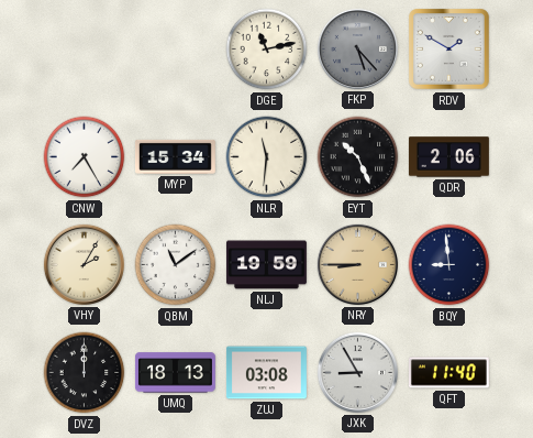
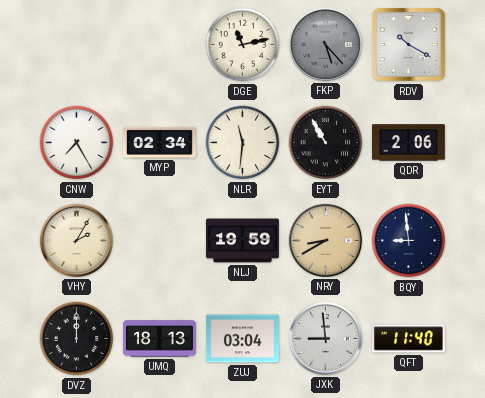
RDV: 1:50 -> 10:20 (409, 45)
MYP: 15:34 -> 02:34 (159, 142)
EYT: 10:26 -> 10:55 (326, 143)
QBM: 11:09 -> none (176, 265)
NRY: 8:45 -> 8:40 (325, 240)
ZUJ: 03:08 -> 03:04 (242, 339)
JXK: 8:55 -> 8:59 (325, 338)
